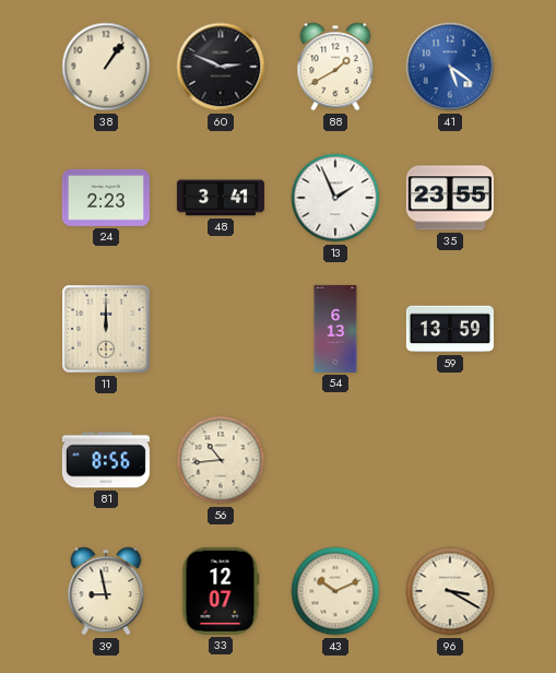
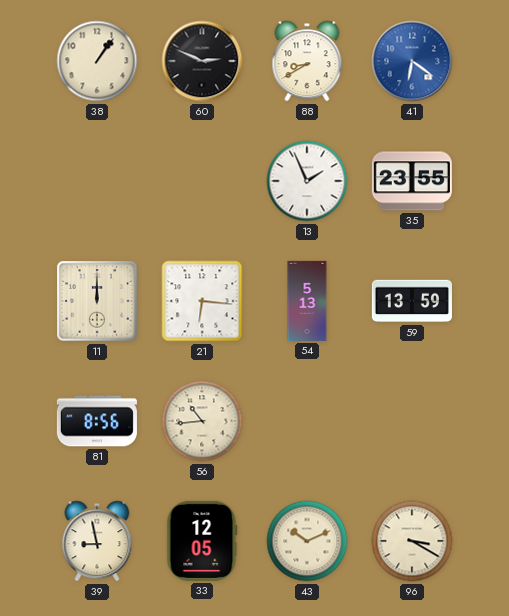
88: 1:40 -> 8:40 (307, 61)
41: 5:21 -> 6:21 (412, 61)
24: 2:23 -> none (106, 198)
48: 3:41 -> none (221, 198)
21: none -> 6:16 (202, 301)
54: 6:13 -> 5:13 (307, 301)
33: 12:07 -> 12:05 (202, 541)
